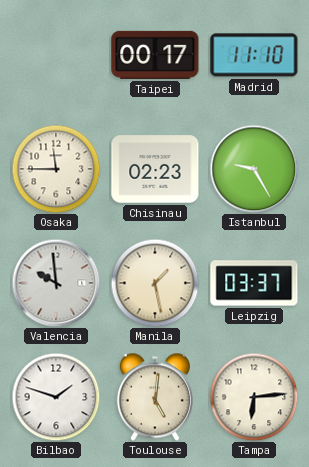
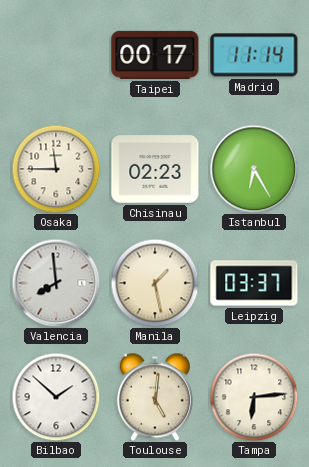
Madrid: 11:10 -> 11:14 (254, 55)
Istanbul: 9:25 -> 6:25 (254, 169)
Valencia: 9:59 -> 7:59 (56, 283)
Bilbao: 1:48 -> 1:52 (56, 397)
